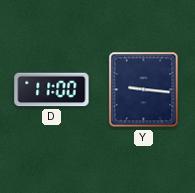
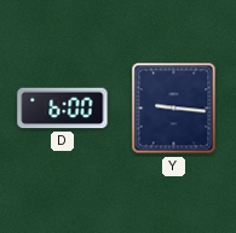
D: 11:00 -> 6:00 (63, 109)
